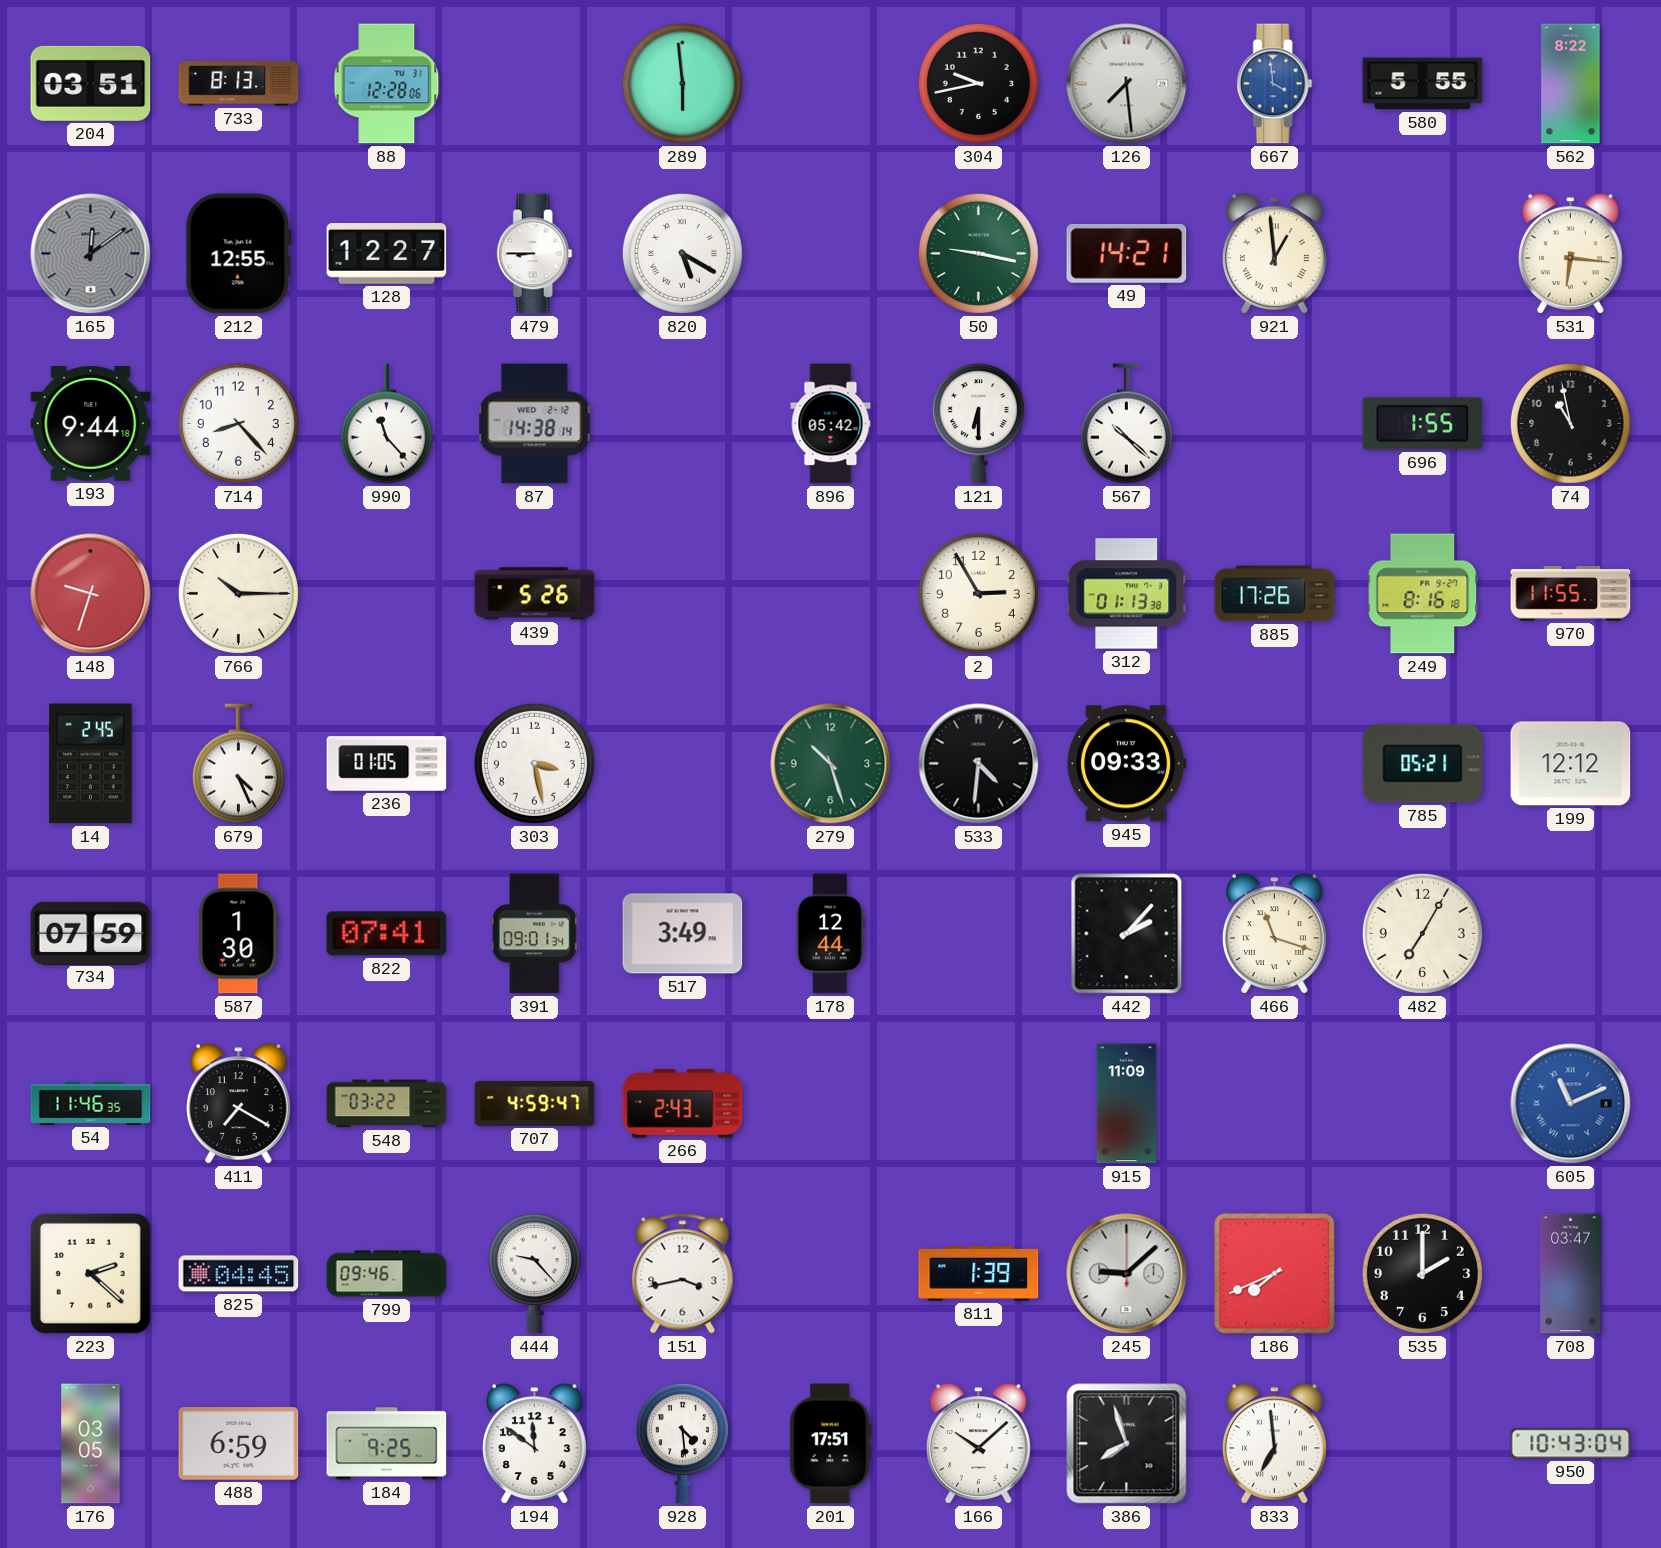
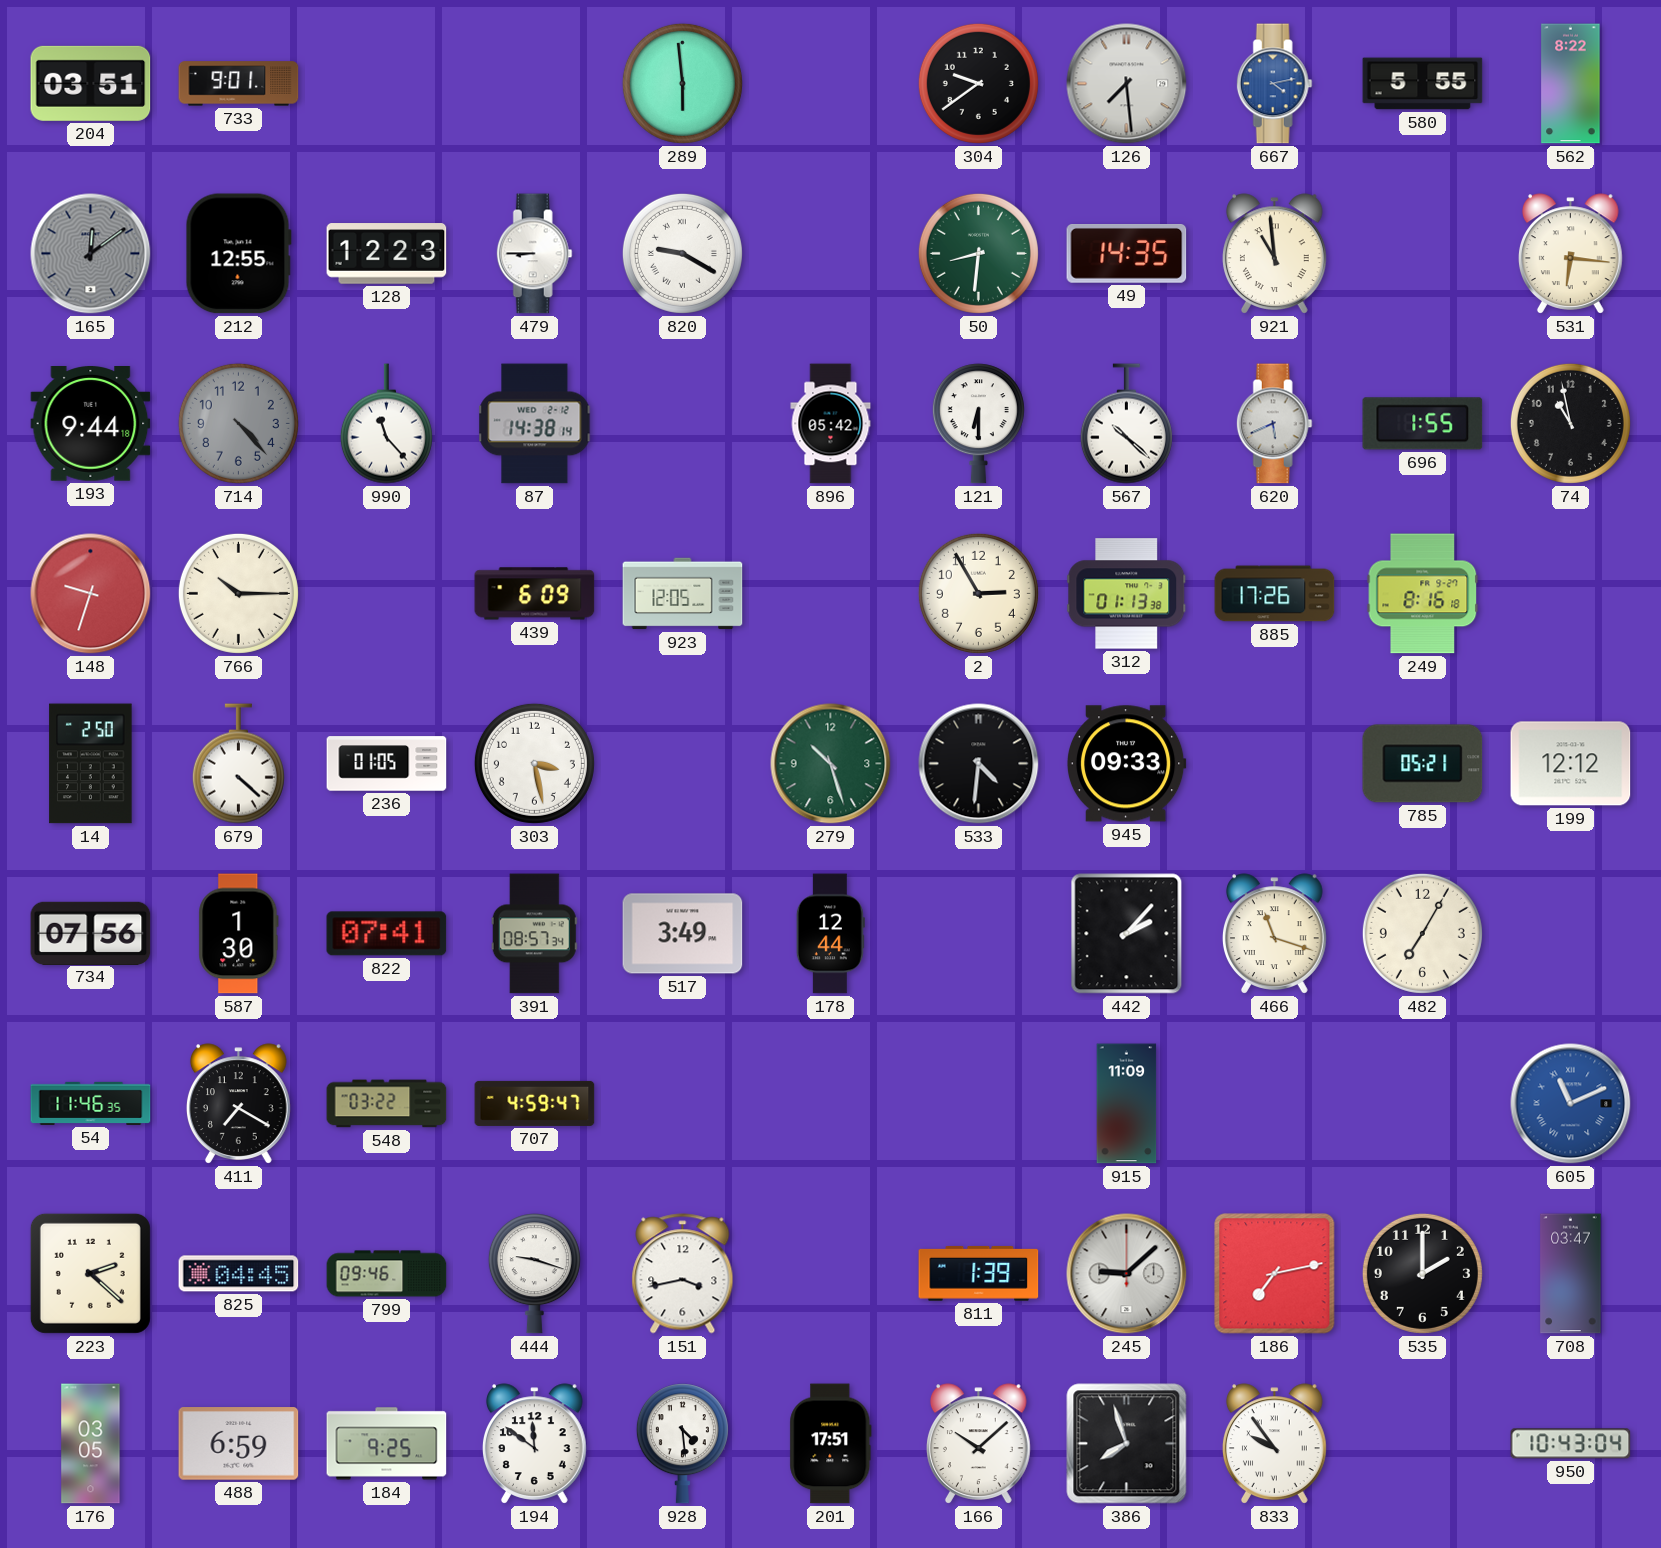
733: 8:13 -> 9:01 (239, 84)
88: 12:28 -> none (387, 84)
304: 9:43 -> 9:39 (978, 83)
667: 3:59 -> 4:13 (1274, 84)
128: 12:27 -> 12:23 (387, 254)
820: 5:20 -> 9:20 (682, 253)
50: 9:17 -> 8:31 (978, 253)
49: 14:21 -> 14:35 (1127, 254)
921: 12:59 -> 10:59 (1275, 254)
714: 8:23 -> 4:23 (238, 423)
714 dial: white -> grey (238, 423)
620: none -> 5:41 (1274, 424)
439: 5:26 -> 6:09 (535, 594)
923: none -> 12:05 (683, 594)
970: 11:55 -> none (1571, 594)
14: 2:45 -> 2:50 (91, 764)
679: 4:26 -> 4:22 (238, 764)
734: 07:59 -> 07:56 (91, 933)
391: 09:01 -> 08:57 (534, 934)
266: 2:43 -> none (683, 1104)
444: 9:23 -> 9:18 (534, 1274)
186: 7:41 -> 7:13 (1275, 1274)
833: 6:59 -> 9:54 (1275, 1444)
